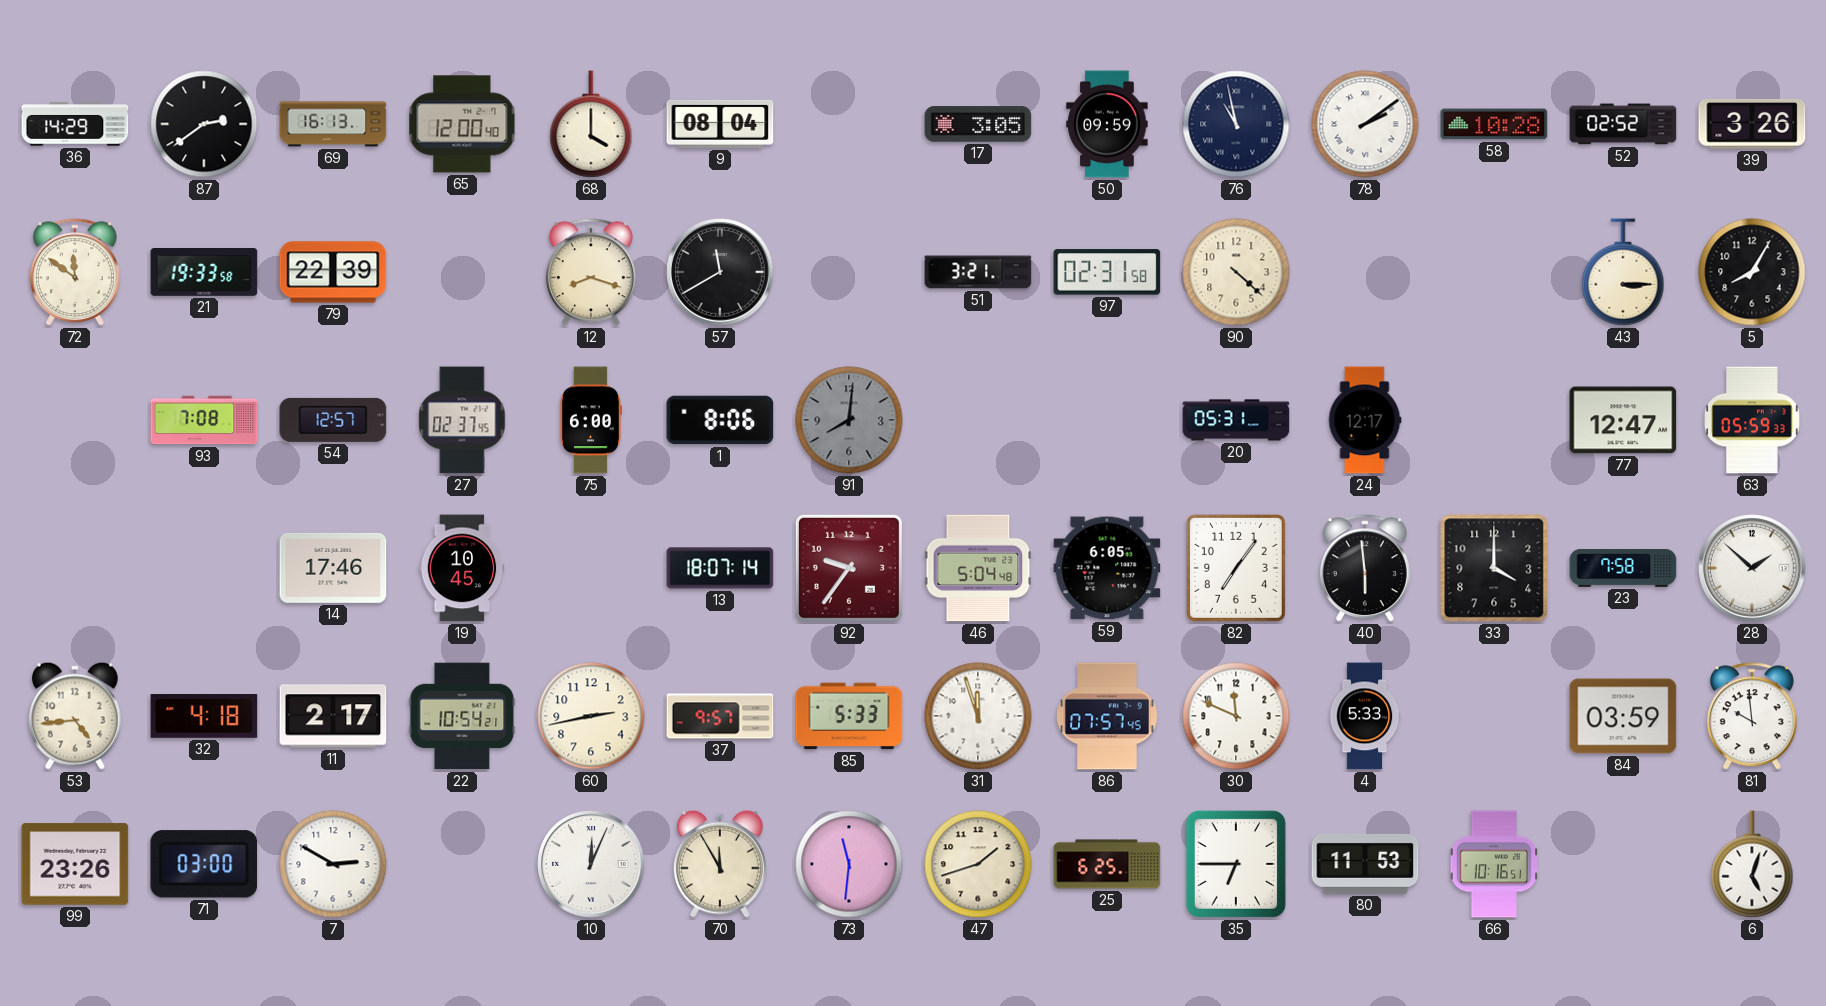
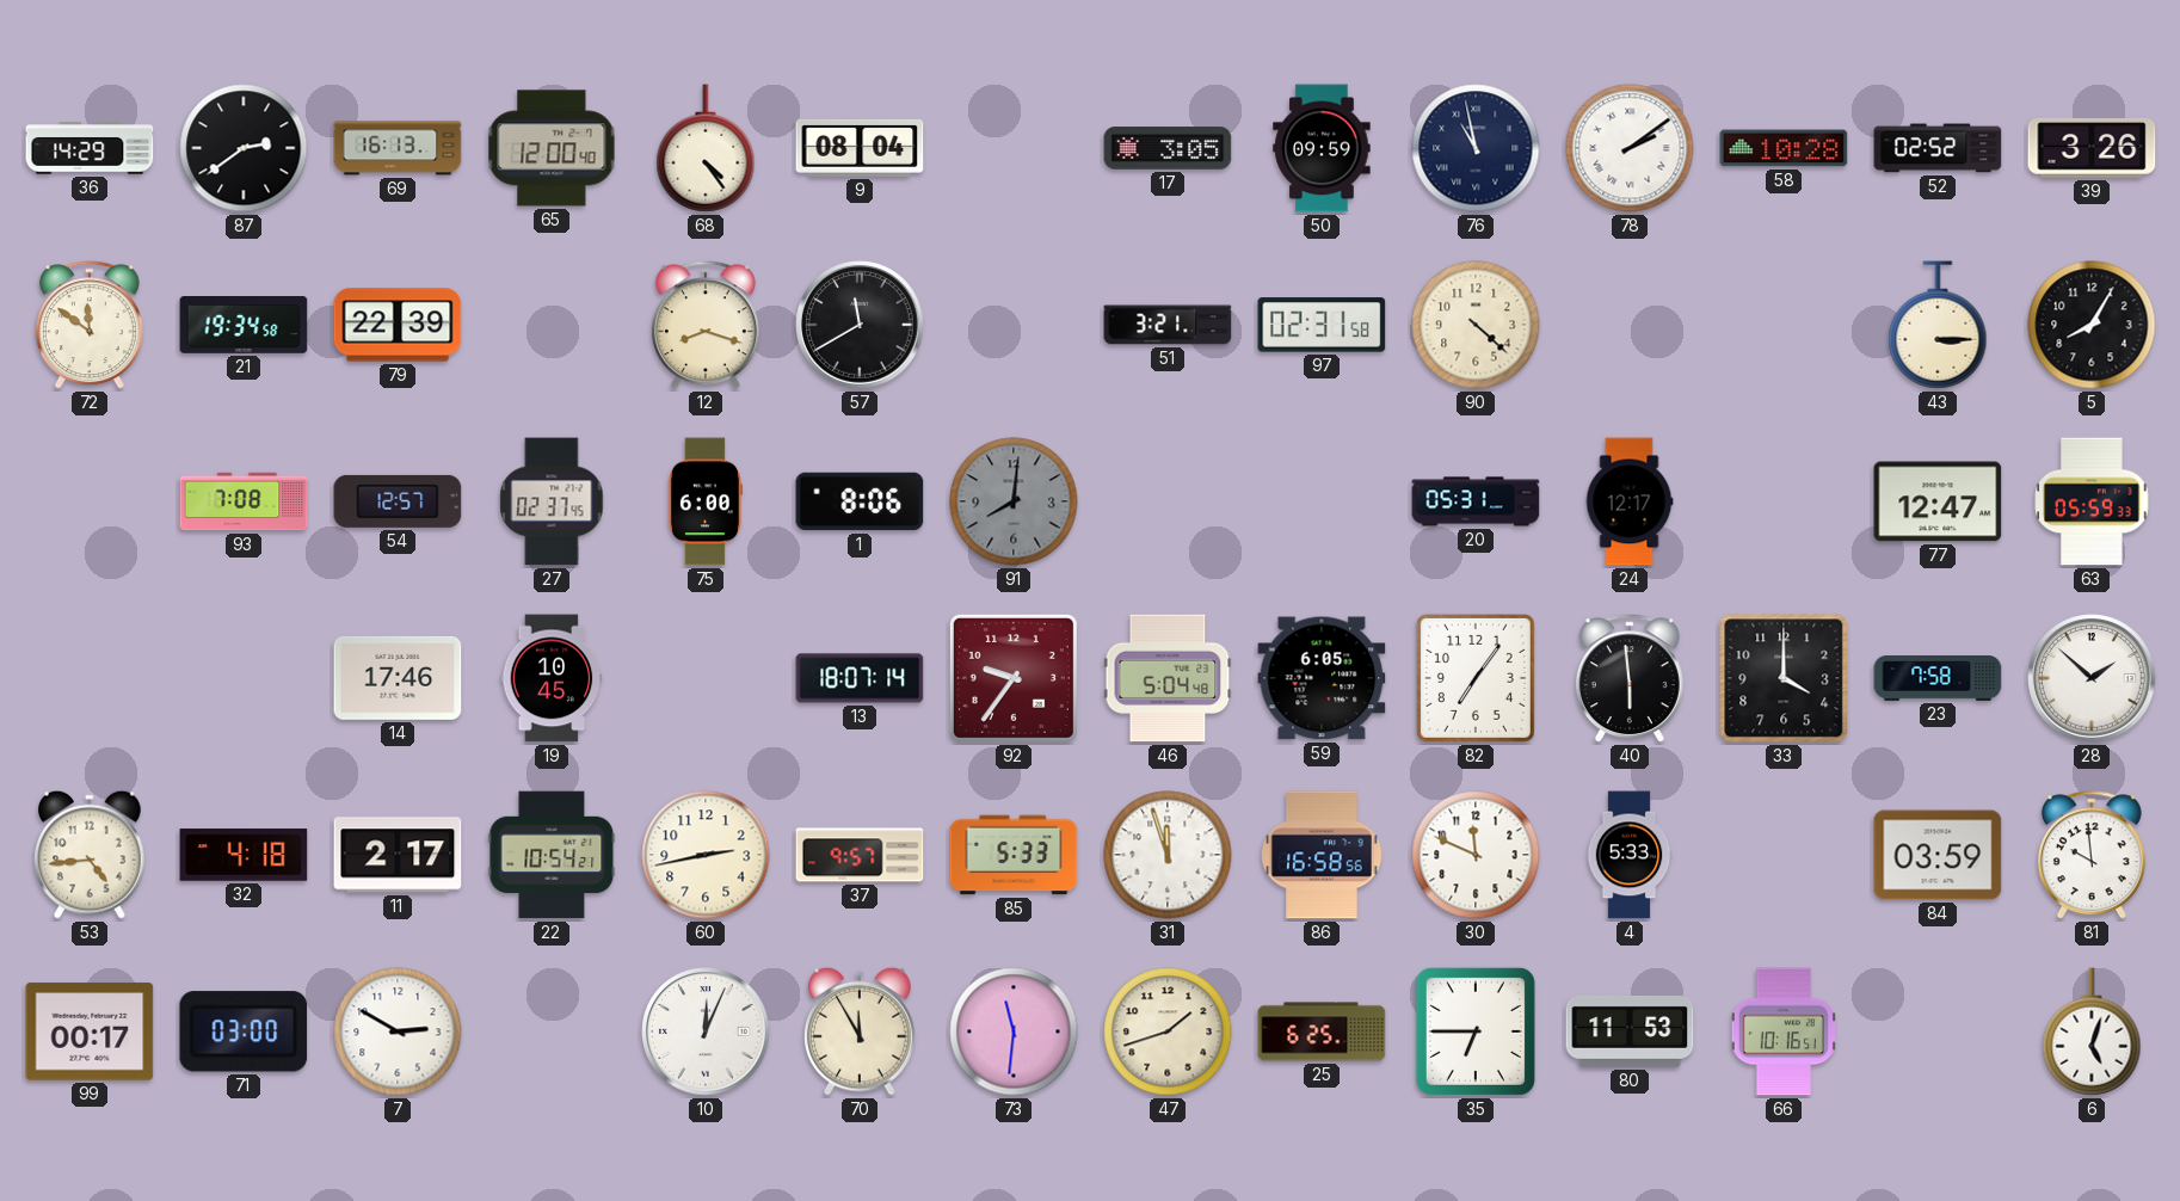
68: 4:00 -> 4:24 (706, 148)
21: 19:33 -> 19:34 (244, 326)
86: 07:57 -> 16:58 (1322, 855)
99: 23:26 -> 00:17 (90, 1031)
